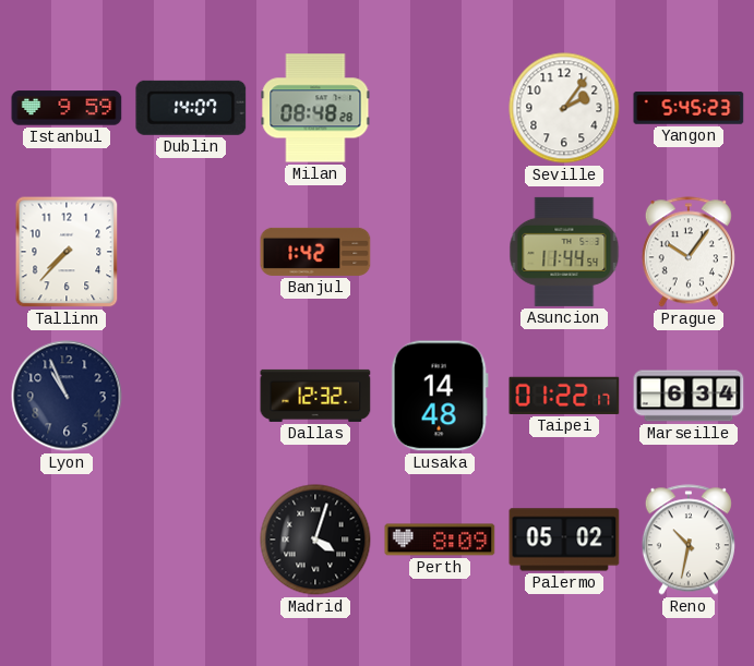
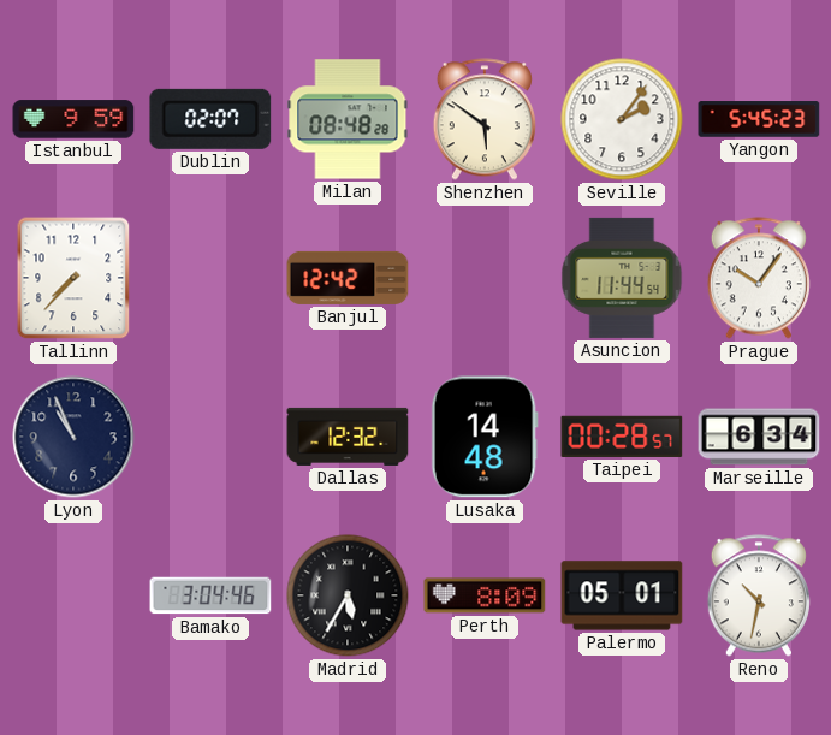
Dublin: 14:07 -> 02:07 (210, 119)
Shenzhen: none -> 5:51 (485, 119)
Banjul: 1:42 -> 12:42 (348, 278)
Taipei: 01:22 -> 00:28 (622, 437)
Bamako: none -> 3:04 (210, 595)
Madrid: 4:03 -> 5:35 (348, 595)
Palermo: 05:02 -> 05:01 (622, 595)
